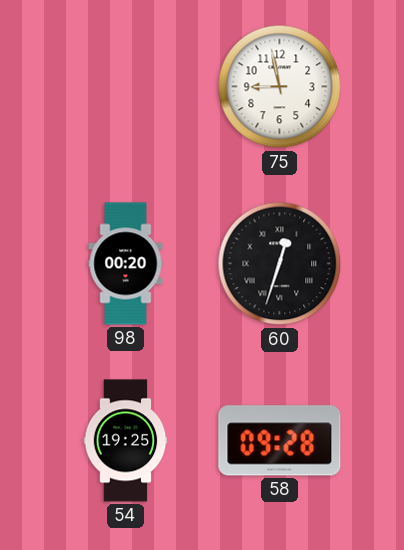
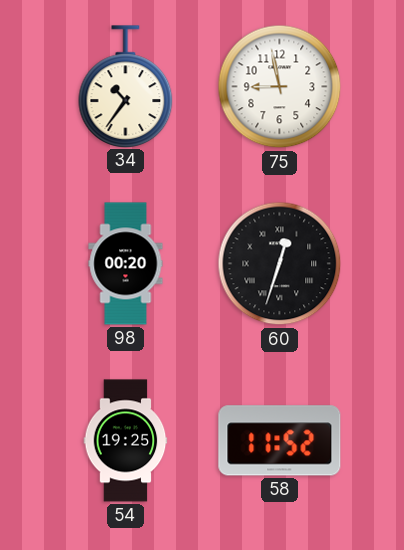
34: none -> 10:36 (126, 86)
58: 09:28 -> 11:52 (280, 441)
